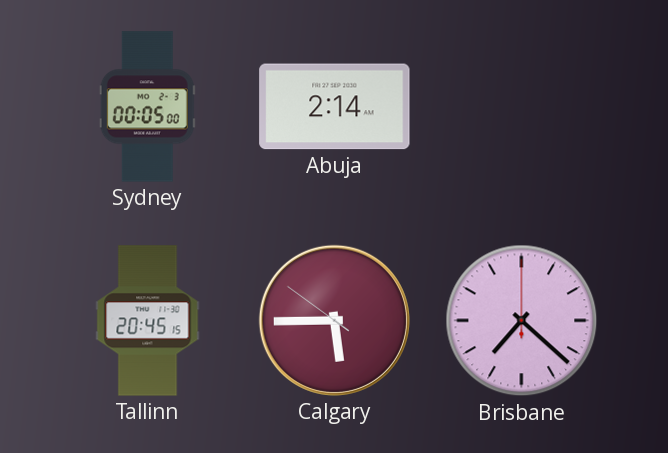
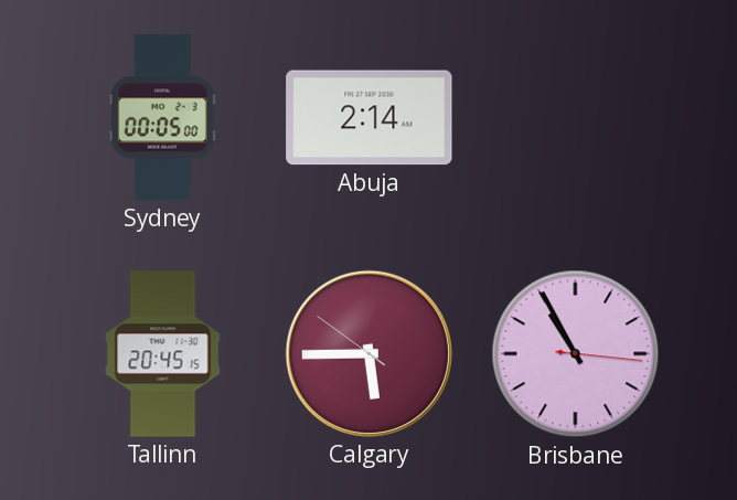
Brisbane: 7:22 -> 10:55 (576, 354)
